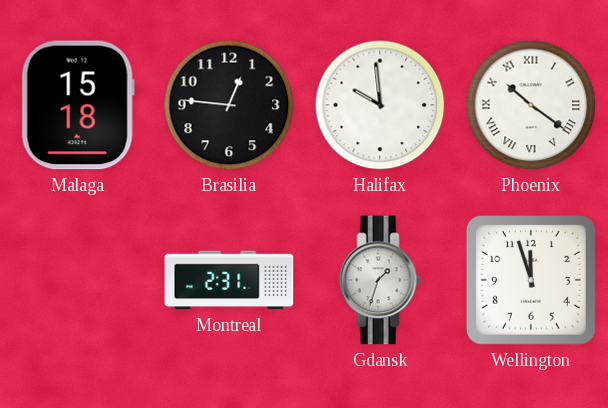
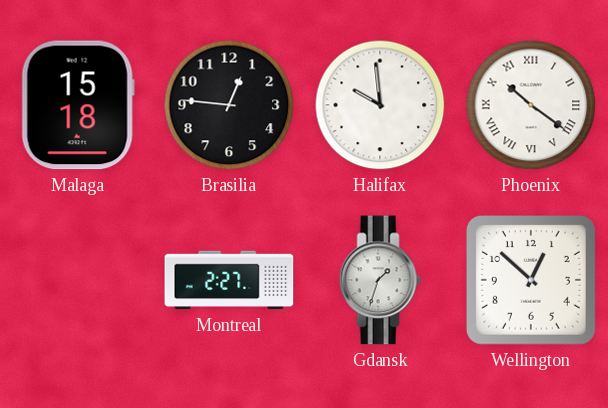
Montreal: 2:31 -> 2:27 (229, 280)
Wellington: 11:57 -> 12:52 (531, 280)
